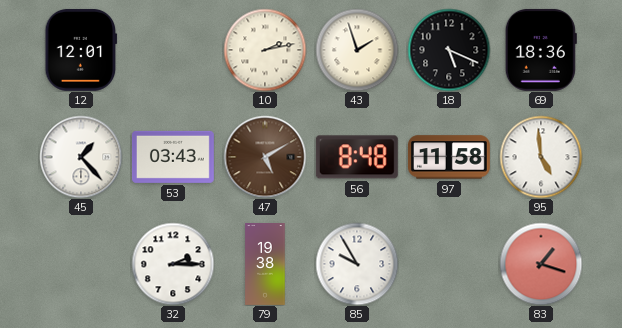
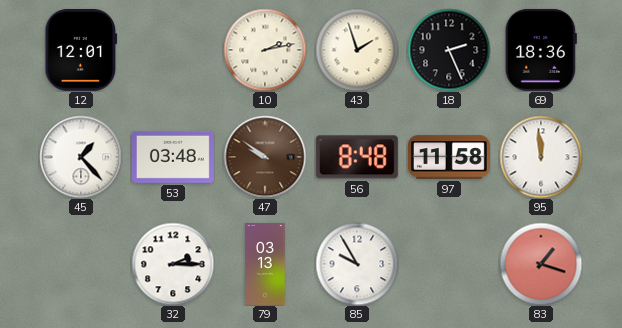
18: 5:19 -> 2:26 (449, 50)
53: 03:43 -> 03:48 (173, 157)
47: 5:10 -> 9:51 (265, 157)
95: 4:59 -> 11:59 (541, 157)
79: 19:38 -> 03:13 (265, 265)
